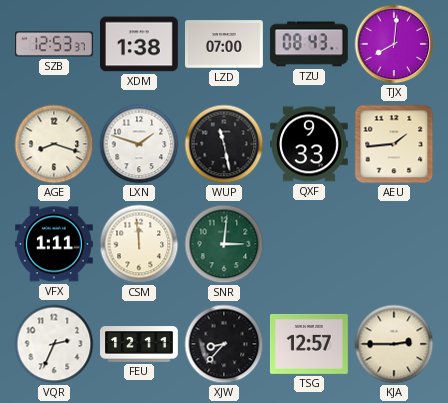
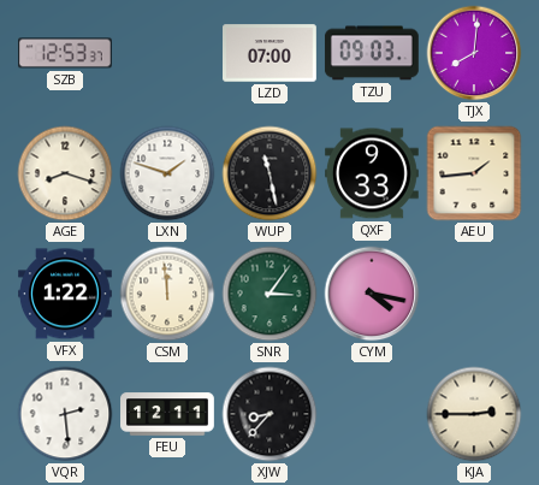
XDM: 1:38 -> none (140, 44)
TZU: 08:43 -> 09:03 (372, 53)
VFX: 1:11 -> 1:22 (66, 294)
SNR: 3:01 -> 3:06 (269, 294)
CYM: none -> 4:17 (372, 294)
VQR: 2:34 -> 2:29 (65, 414)
TSG: 12:57 -> none (309, 344)
